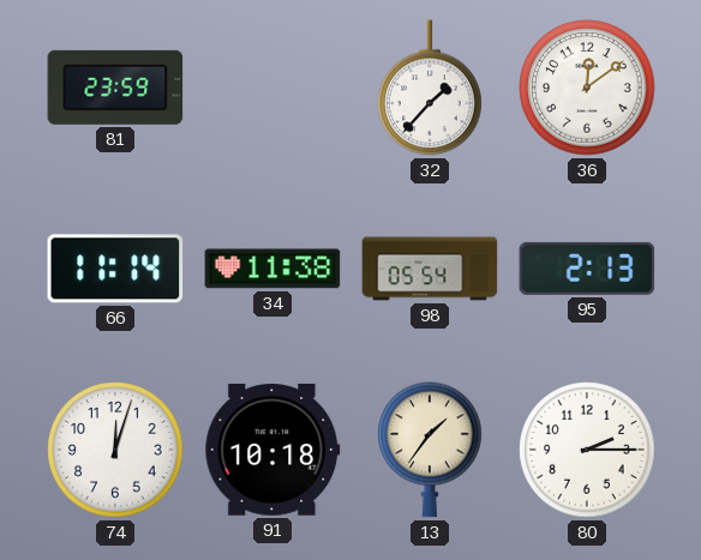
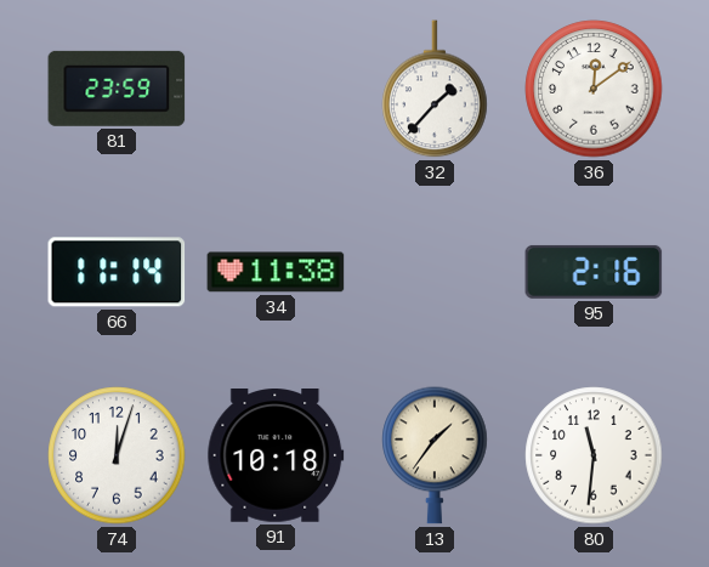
98: 05:54 -> none (430, 269)
95: 2:13 -> 2:16 (594, 272)
80: 2:15 -> 11:31 (594, 455)
